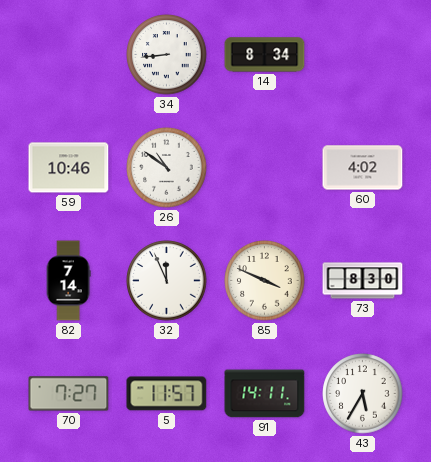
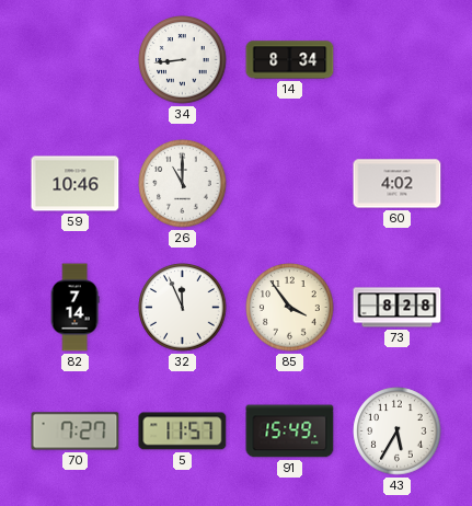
26: 10:51 -> 11:00 (183, 184)
85: 3:49 -> 3:54 (290, 308)
73: 8:30 -> 8:28 (398, 308)
91: 14:11 -> 15:49 (290, 432)
